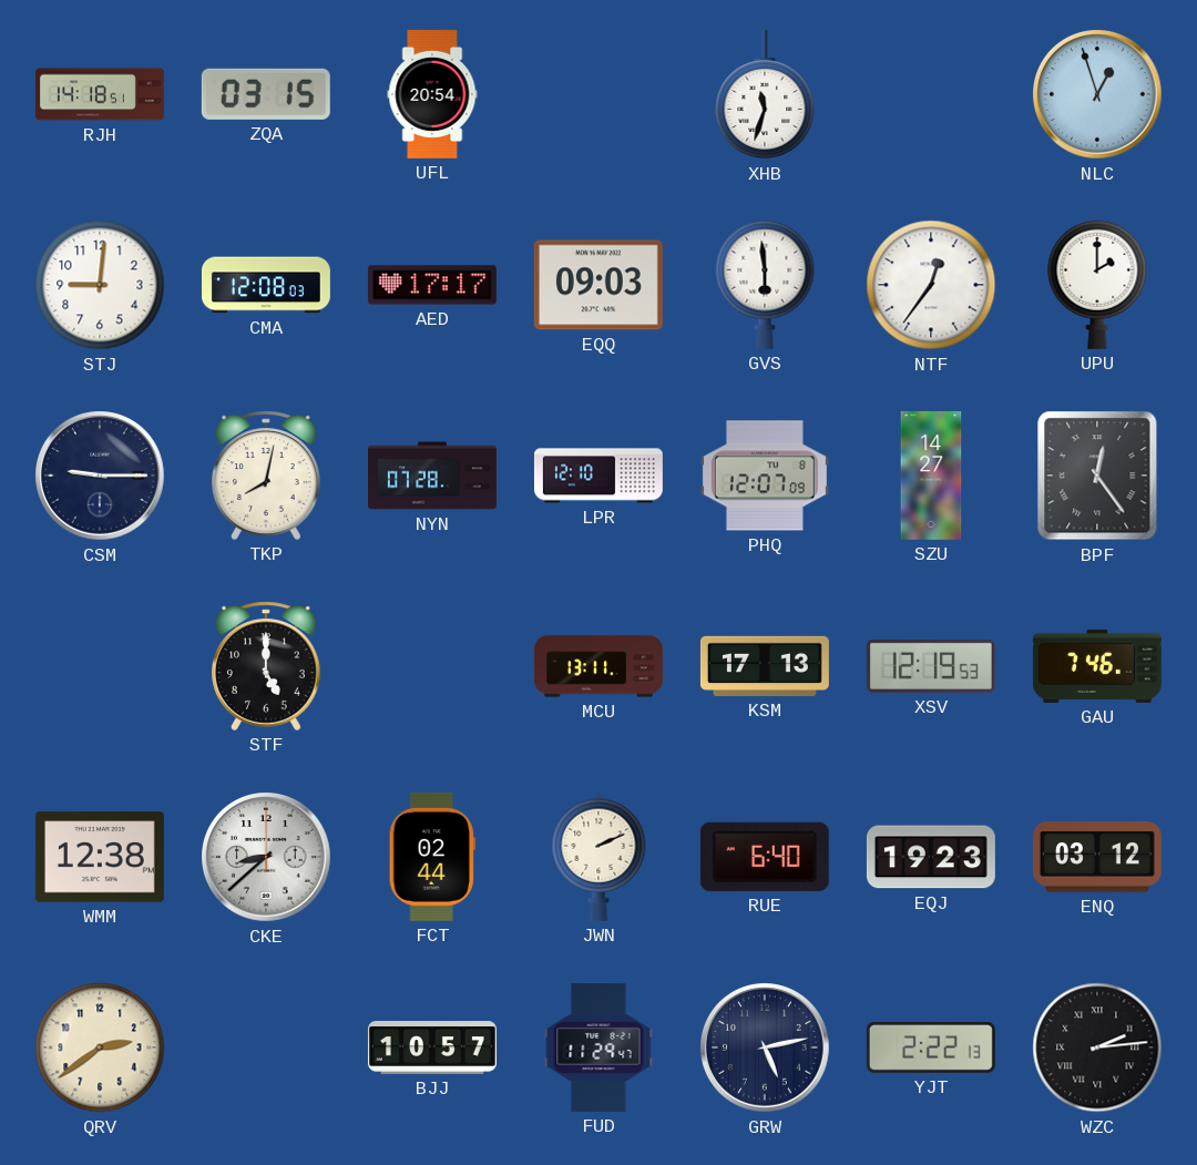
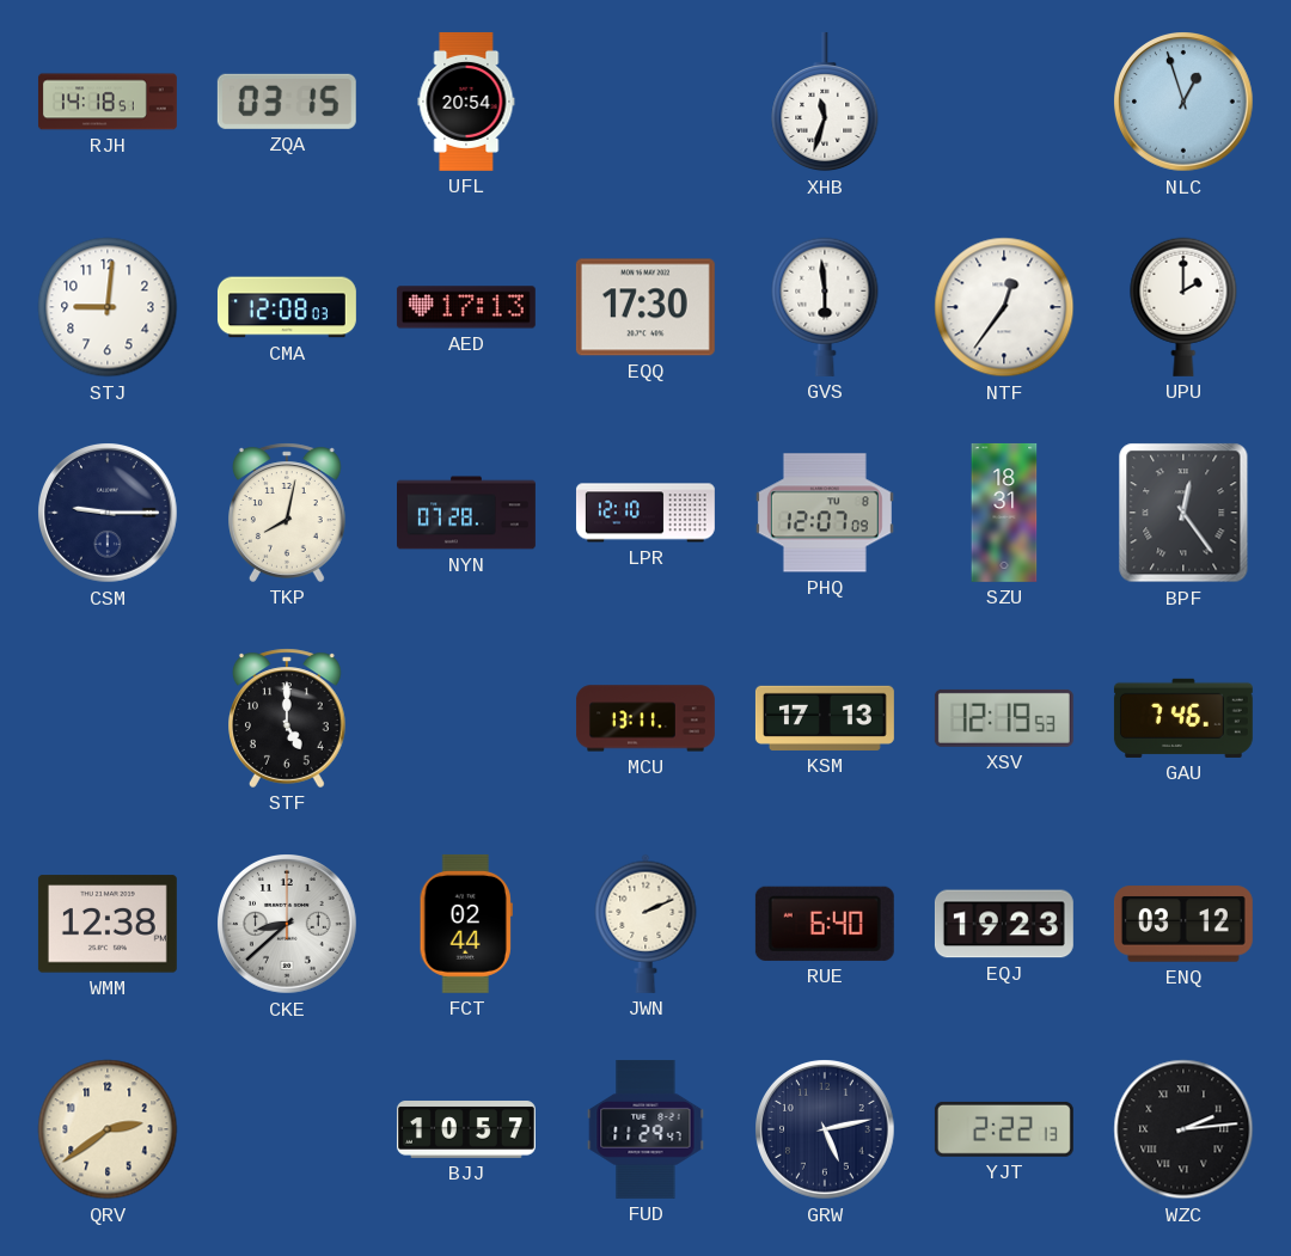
AED: 17:17 -> 17:13 (466, 307)
EQQ: 09:03 -> 17:30 (645, 307)
SZU: 14:27 -> 18:31 (1004, 513)
